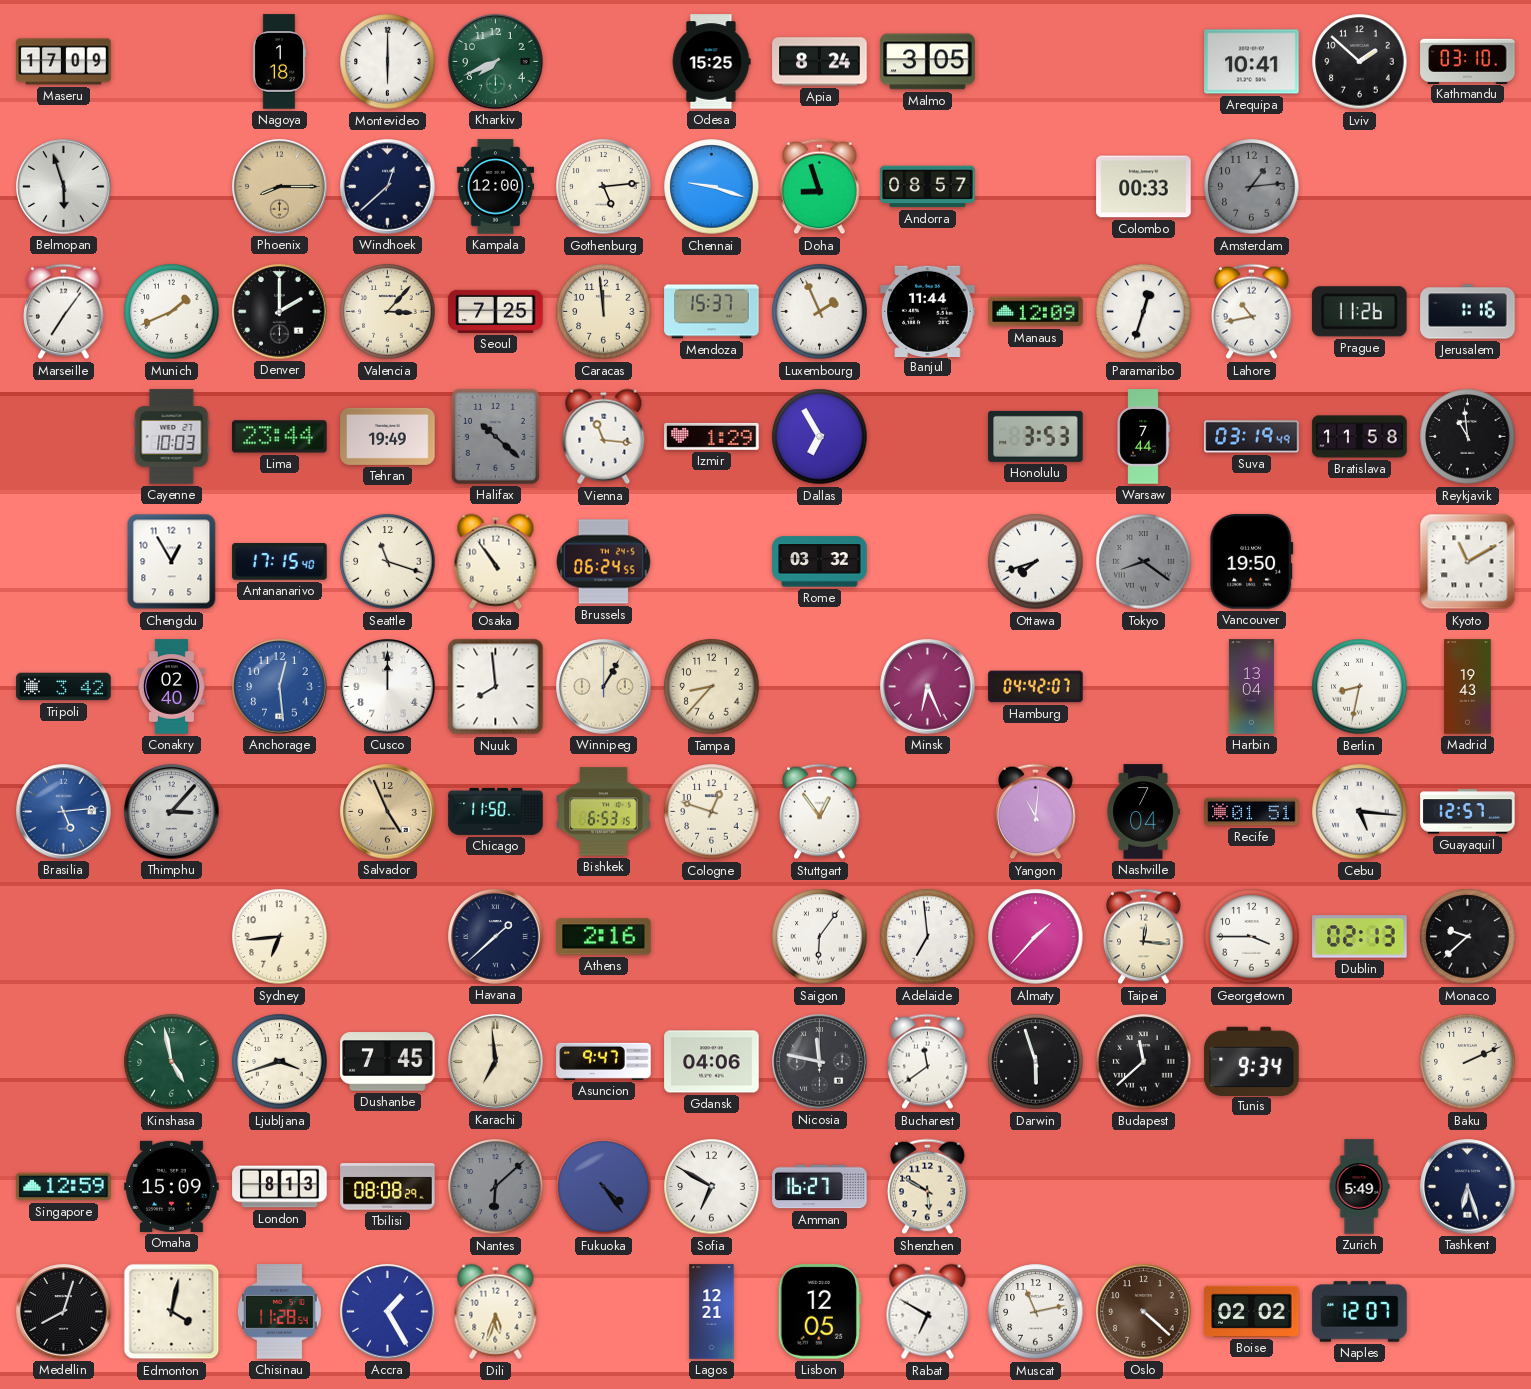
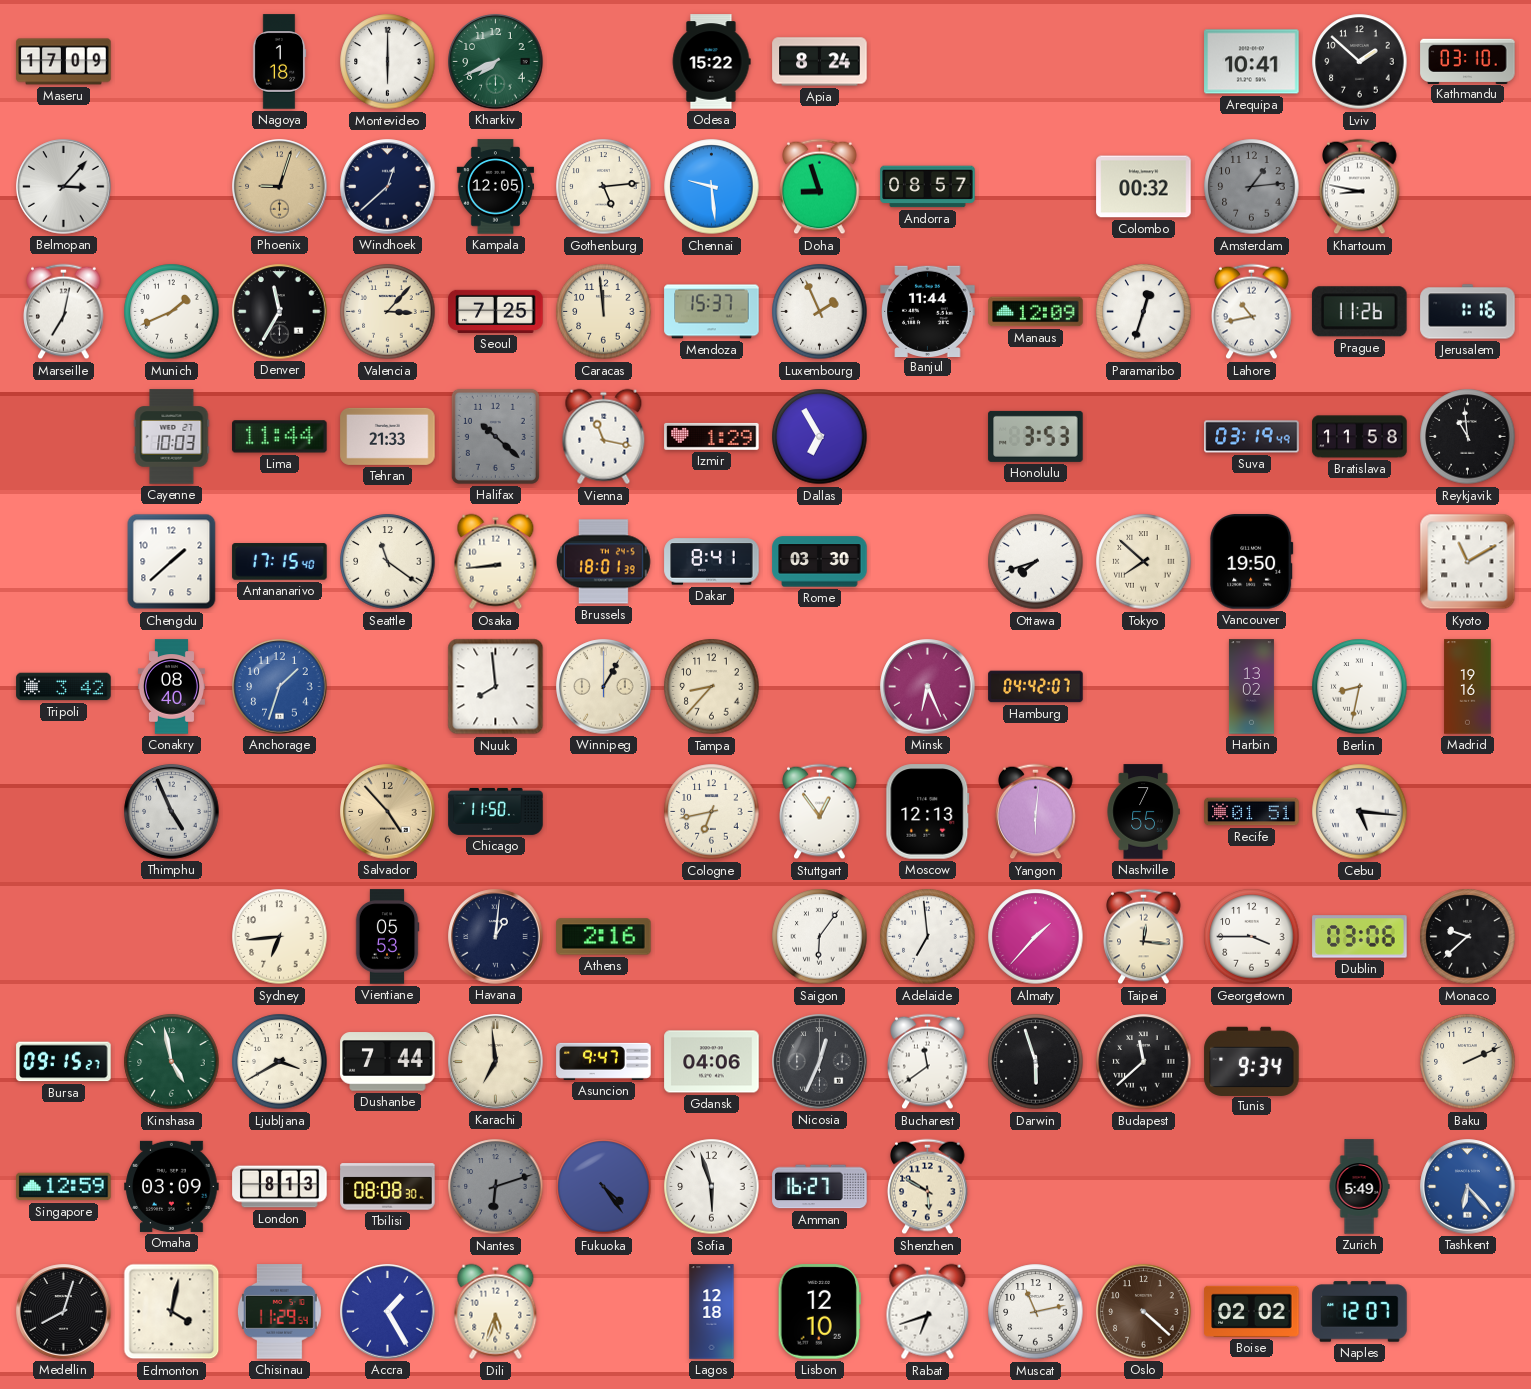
Odesa: 15:25 -> 15:22 (711, 62)
Malmo: 3:05 -> none (928, 62)
Belmopan: 5:57 -> 3:07 (64, 187)
Phoenix: 8:15 -> 9:03 (280, 187)
Kampala: 12:00 -> 12:05 (495, 187)
Chennai: 9:18 -> 9:29 (712, 187)
Colombo: 00:33 -> 00:32 (1144, 187)
Khartoum: none -> 8:47 (1360, 187)
Marseille: 7:06 -> 7:02 (64, 312)
Denver: 2:00 -> 11:35 (280, 312)
Lima: 23:44 -> 11:44 (280, 437)
Tehran: 19:49 -> 21:33 (388, 436)
Vienna: 11:16 -> 11:17 (604, 437)
Warsaw: 7:44 -> none (1143, 437)
Chengdu: 12:55 -> 1:38 (172, 562)
Seattle: 11:18 -> 11:21 (388, 562)
Osaka: 10:54 -> 8:44 (496, 562)
Brussels: 06:24 -> 18:01 (604, 562)
Dakar: none -> 8:41 (712, 562)
Rome: 03:32 -> 03:30 (820, 562)
Tokyo: 8:21 -> 7:52 (1144, 562)
Tokyo dial: grey -> cream (1144, 562)
Conakry: 02:40 -> 08:40 (171, 687)
Anchorage: 12:29 -> 1:33 (280, 687)
Cusco: 12:00 -> none (388, 687)
Harbin: 13:04 -> 13:02 (1251, 687)
Madrid: 19:43 -> 19:16 (1468, 687)
Brasilia: 5:14 -> none (64, 812)
Thimphu: 3:07 -> 4:56 (172, 812)
Salvador: 4:56 -> 4:53 (388, 812)
Bishkek: 6:53 -> none (604, 812)
Cologne: 12:48 -> 6:43 (712, 812)
Moscow: none -> 12:13 (928, 812)
Yangon: 11:01 -> 6:01 (1036, 812)
Nashville: 7:04 -> 7:55 (1143, 812)
Guayaquil: 12:57 -> none (1468, 812)
Vientiane: none -> 05:53 (387, 937)
Havana: 1:38 -> 1:01 (496, 937)
Dublin: 02:13 -> 03:06 (1360, 937)
Bursa: none -> 09:15 (64, 1062)
Ljubljana: 3:42 -> 3:40 (280, 1062)
Dushanbe: 7:45 -> 7:44 (388, 1062)
Nicosia: 11:47 -> 12:34 (820, 1062)
Omaha: 15:09 -> 03:09 (172, 1186)
Tbilisi: 08:08:29 -> 08:08:30 (388, 1187)
Nantes: 6:08 -> 6:12 (496, 1187)
Sofia: 6:50 -> 5:57 (712, 1187)
Tashkent: 6:27 -> 6:23 (1468, 1187)
Tashkent dial: navy -> blue (1468, 1187)
Chisinau: 11:28 -> 11:29 (279, 1312)
Lagos: 12:21 -> 12:18 (712, 1312)
Lisbon: 12:05 -> 12:10 (819, 1312)
Rabat: 6:50 -> 6:42 (928, 1312)
